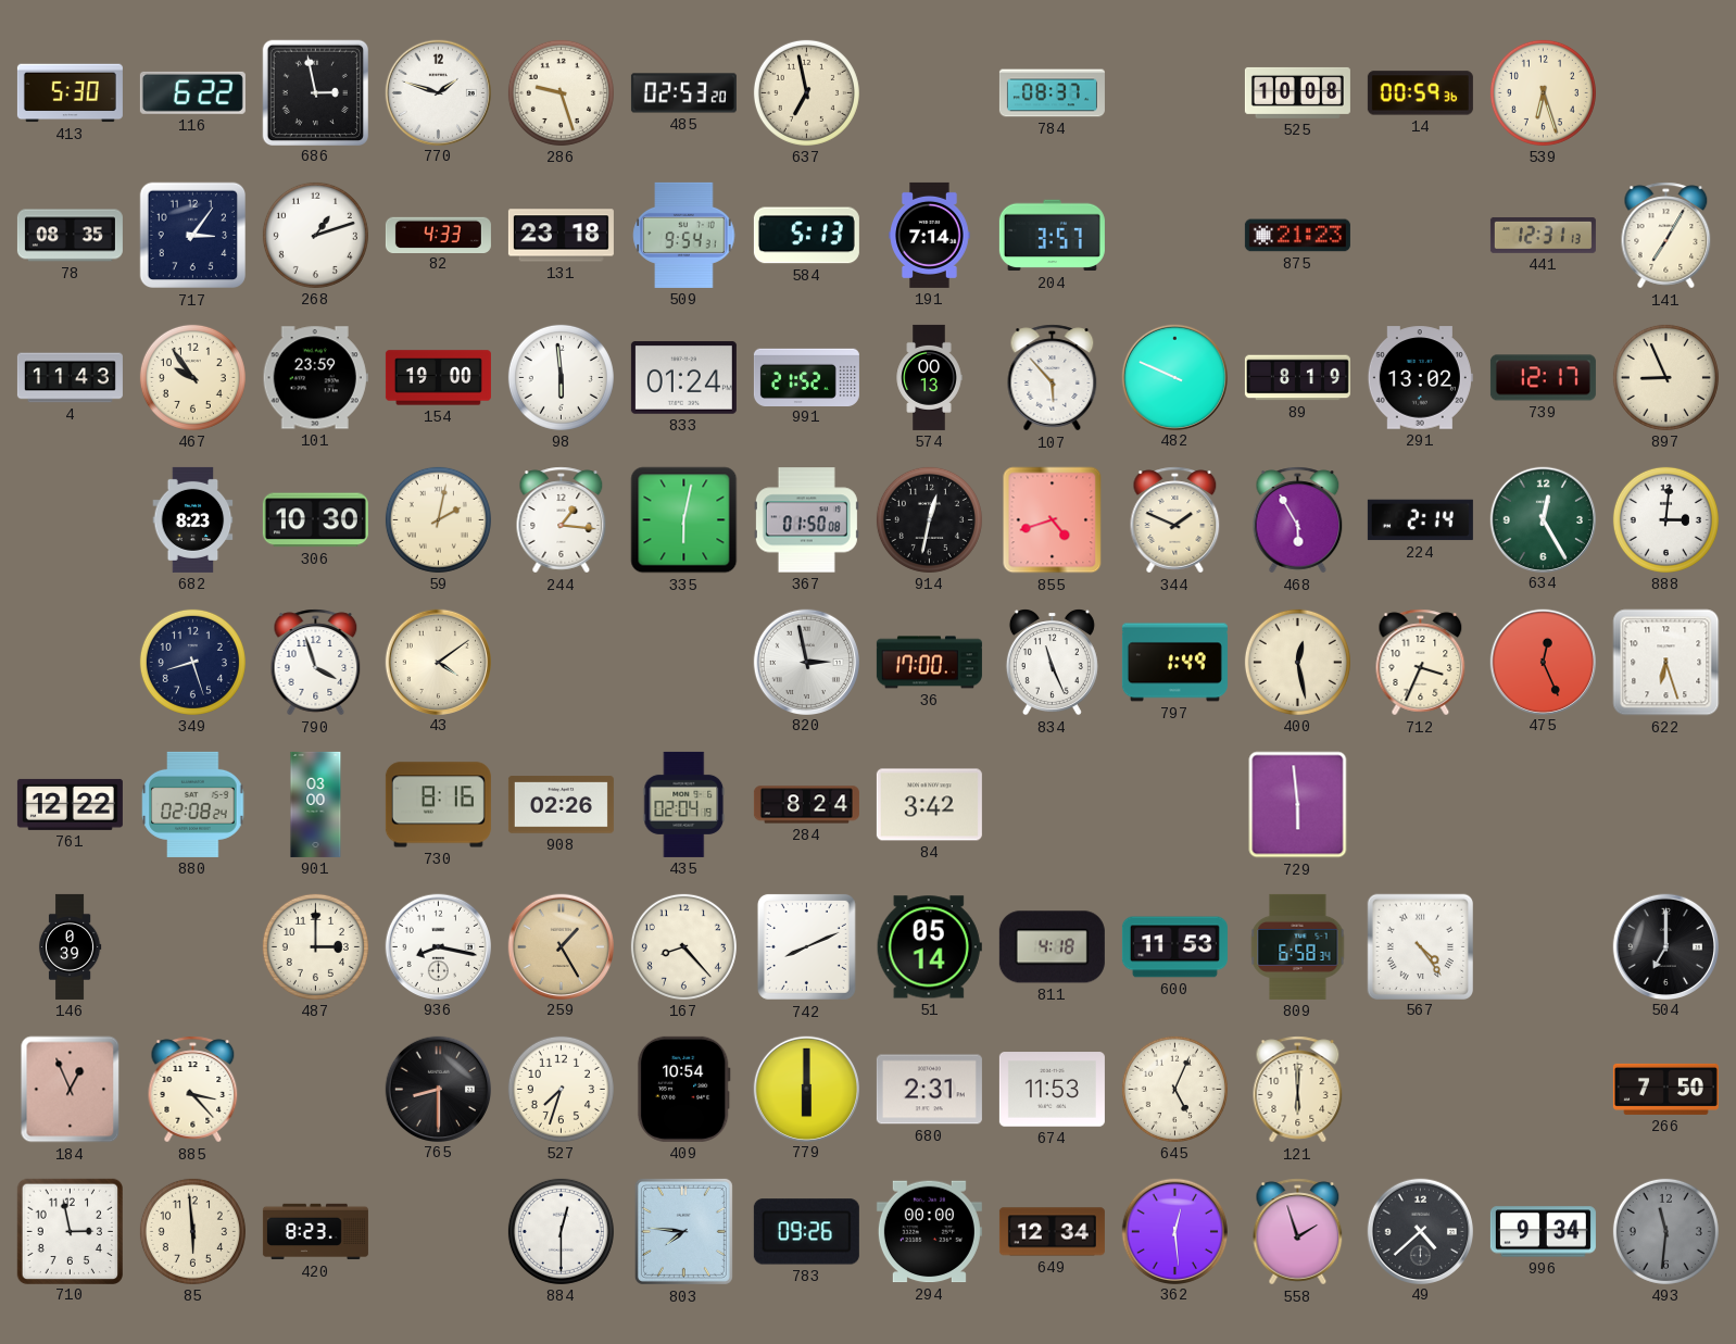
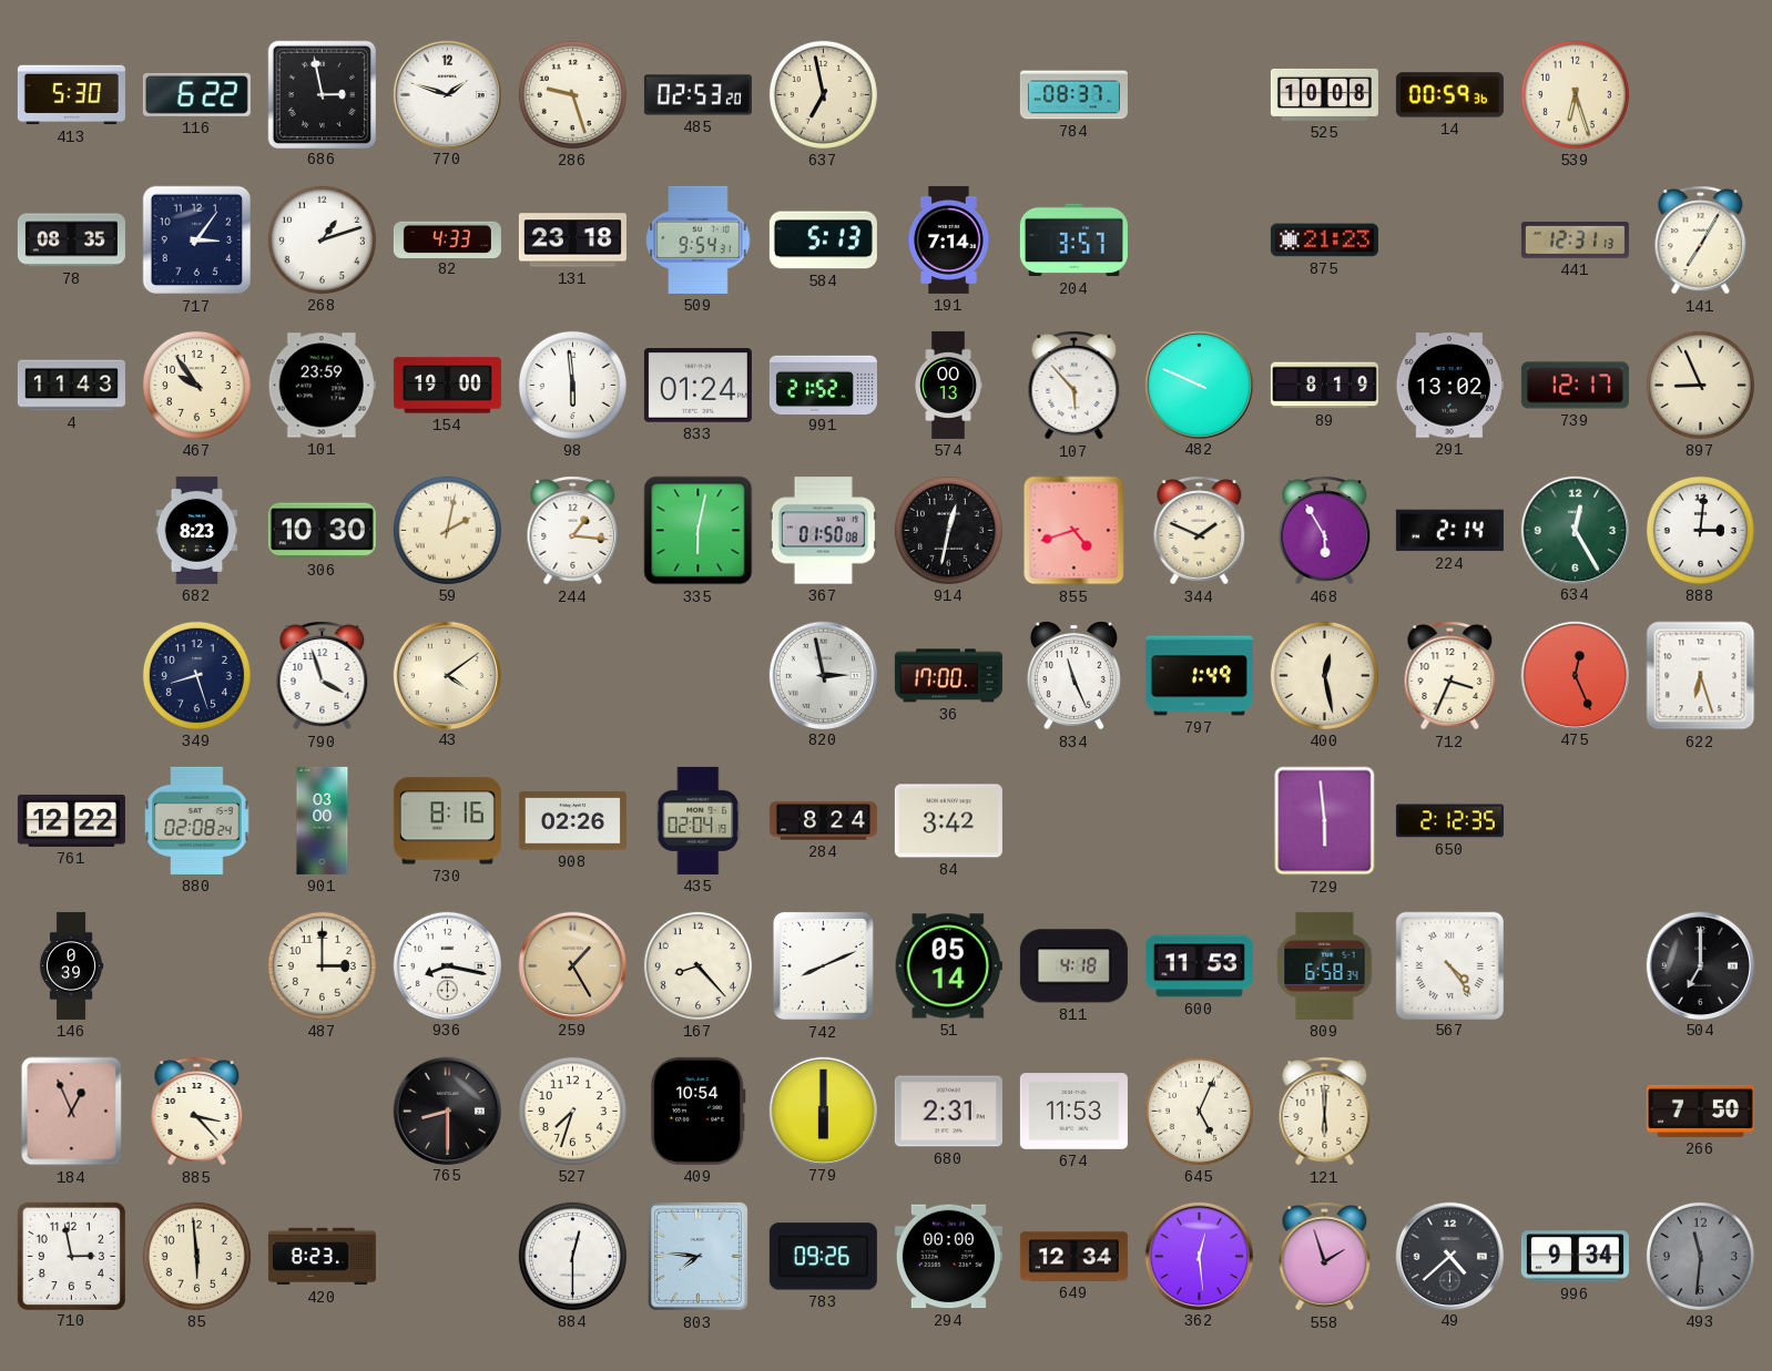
650: none -> 2:12 (1449, 821)
